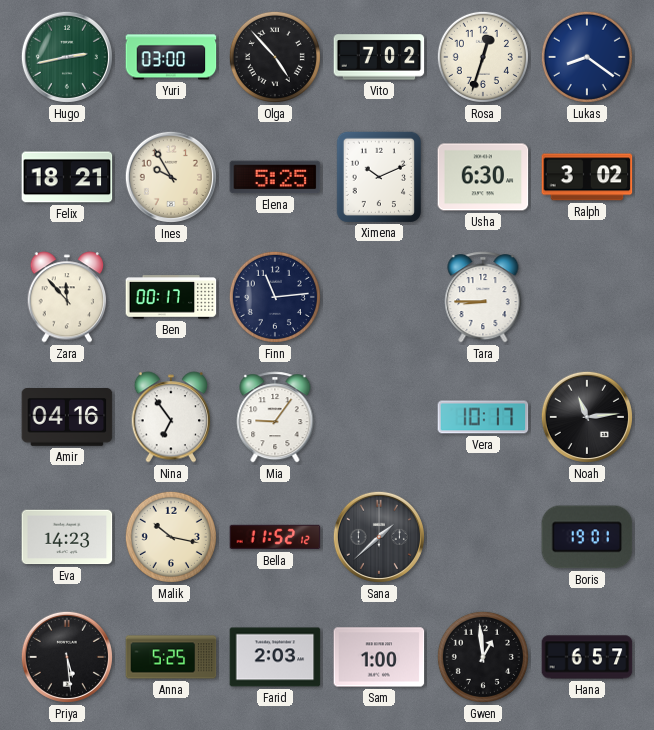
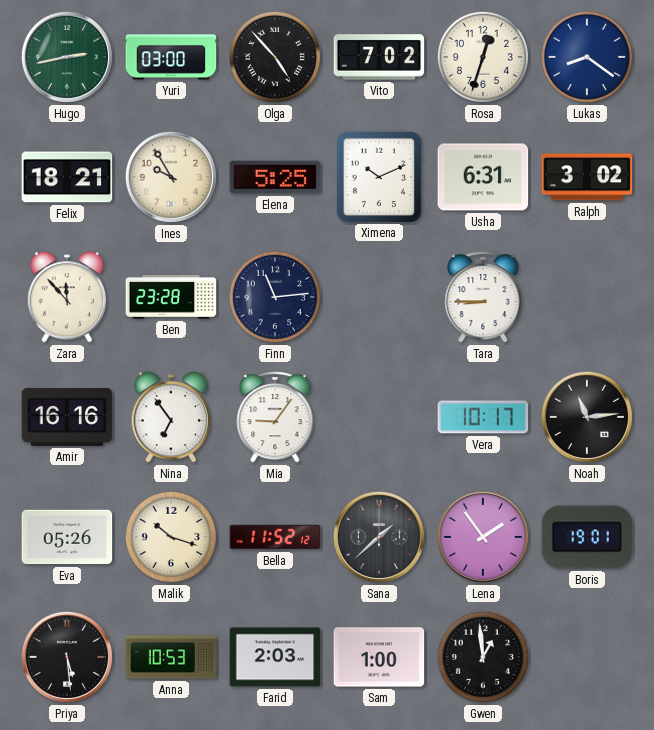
Usha: 6:30 -> 6:31 (483, 177)
Ben: 00:17 -> 23:28 (171, 297)
Amir: 04:16 -> 16:16 (67, 418)
Eva: 14:23 -> 05:26 (67, 537)
Malik: 10:17 -> 10:18 (171, 537)
Lena: none -> 1:54 (483, 537)
Anna: 5:25 -> 10:53 (171, 657)
Hana: 6:57 -> none (587, 657)
